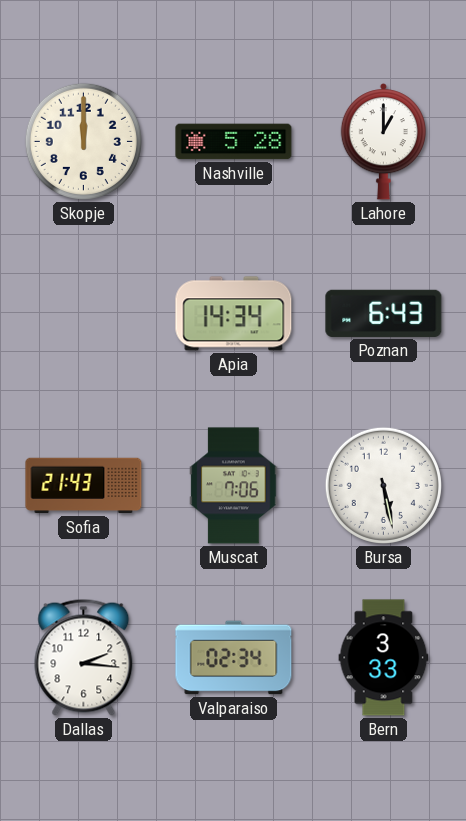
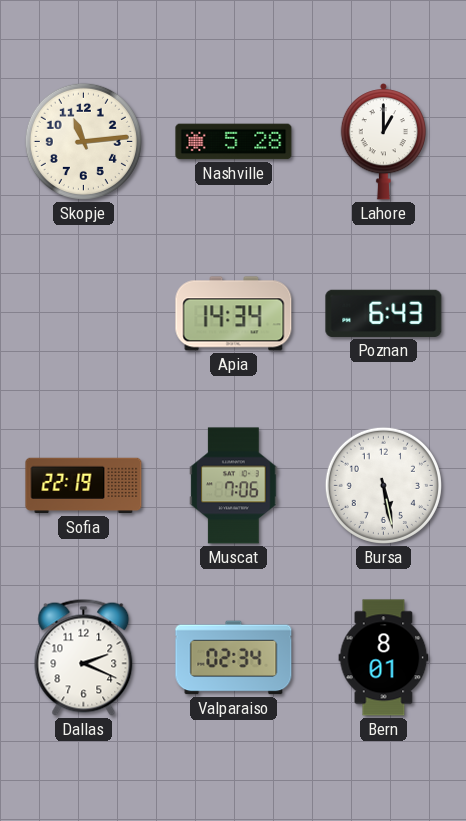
Skopje: 12:00 -> 11:14 (83, 141)
Sofia: 21:43 -> 22:19 (84, 486)
Dallas: 2:16 -> 2:19 (84, 657)
Bern: 3:33 -> 8:01 (384, 658)
